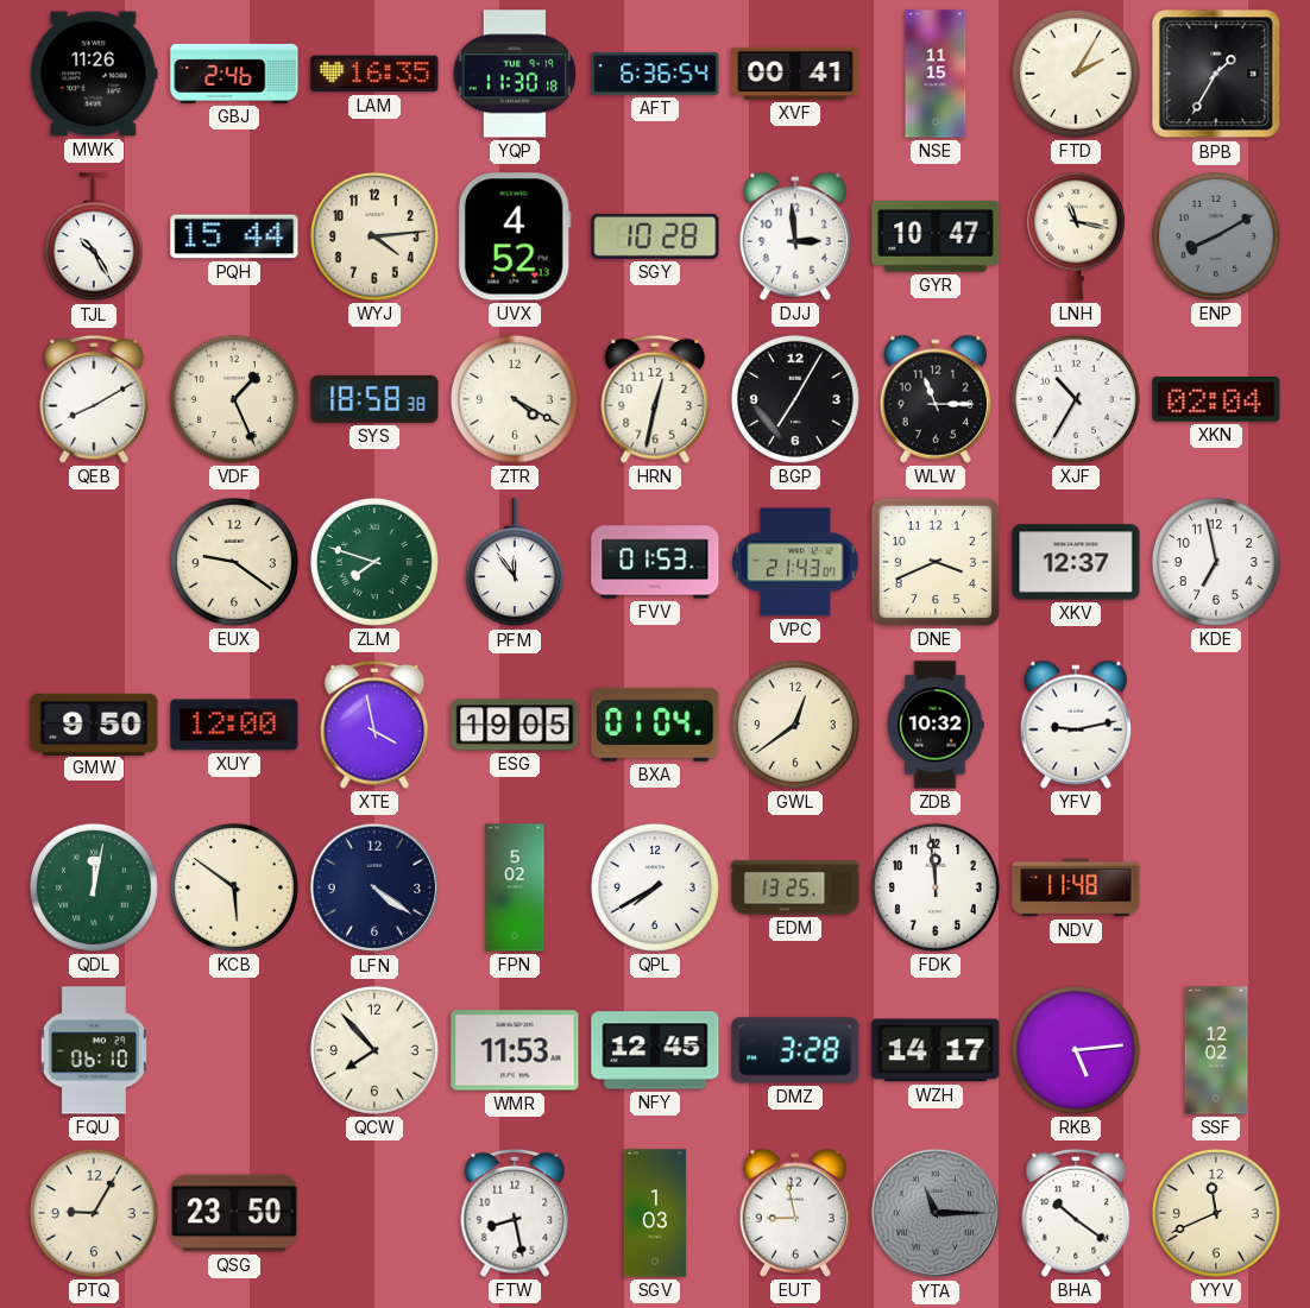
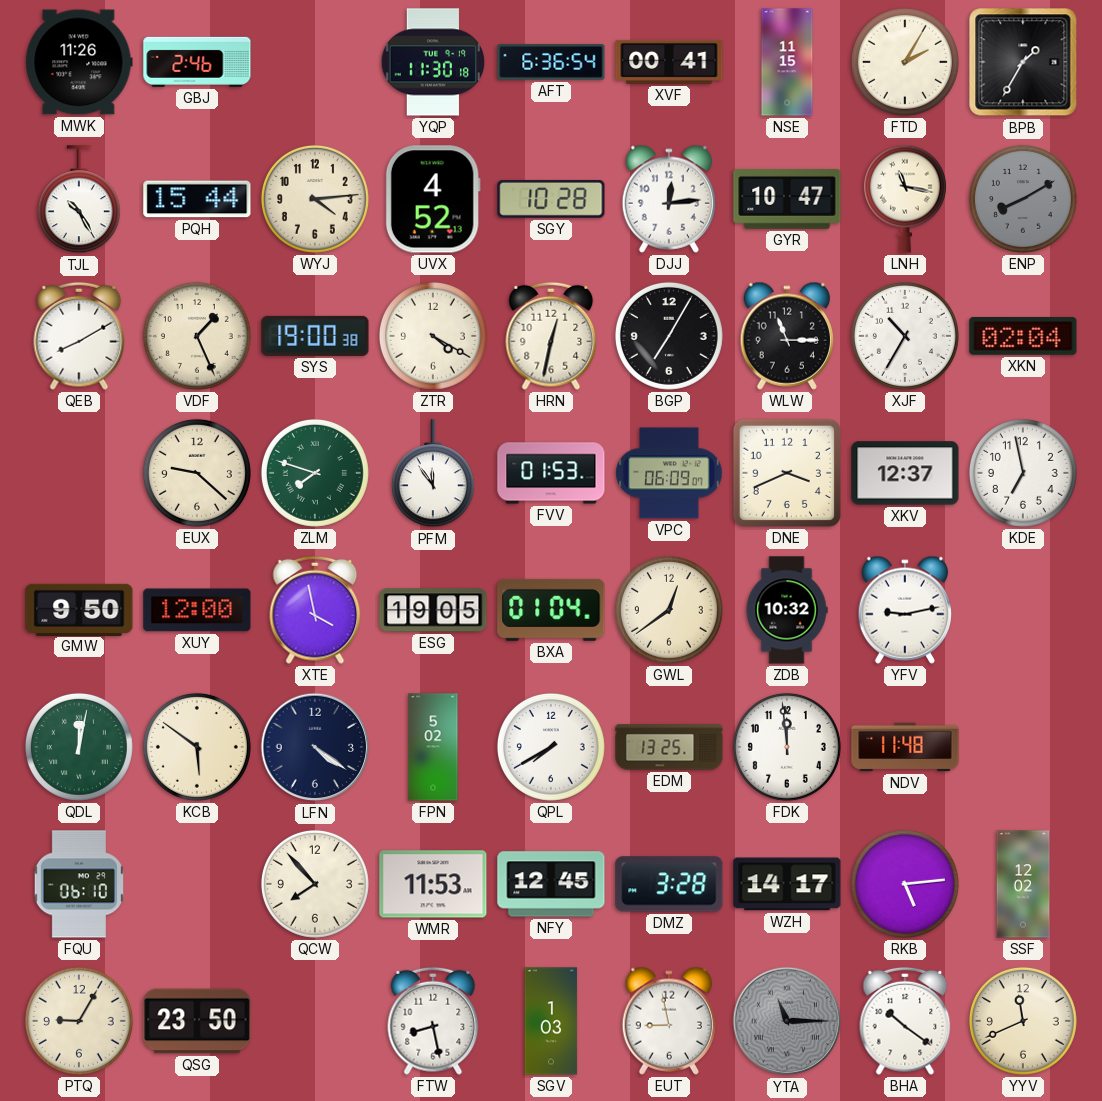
LAM: 16:35 -> none (374, 74)
DJJ: 2:59 -> 12:14 (668, 199)
SYS: 18:58 -> 19:00 (315, 336)
EUX: 9:21 -> 9:22 (197, 473)
VPC: 21:43 -> 06:09 (669, 473)
